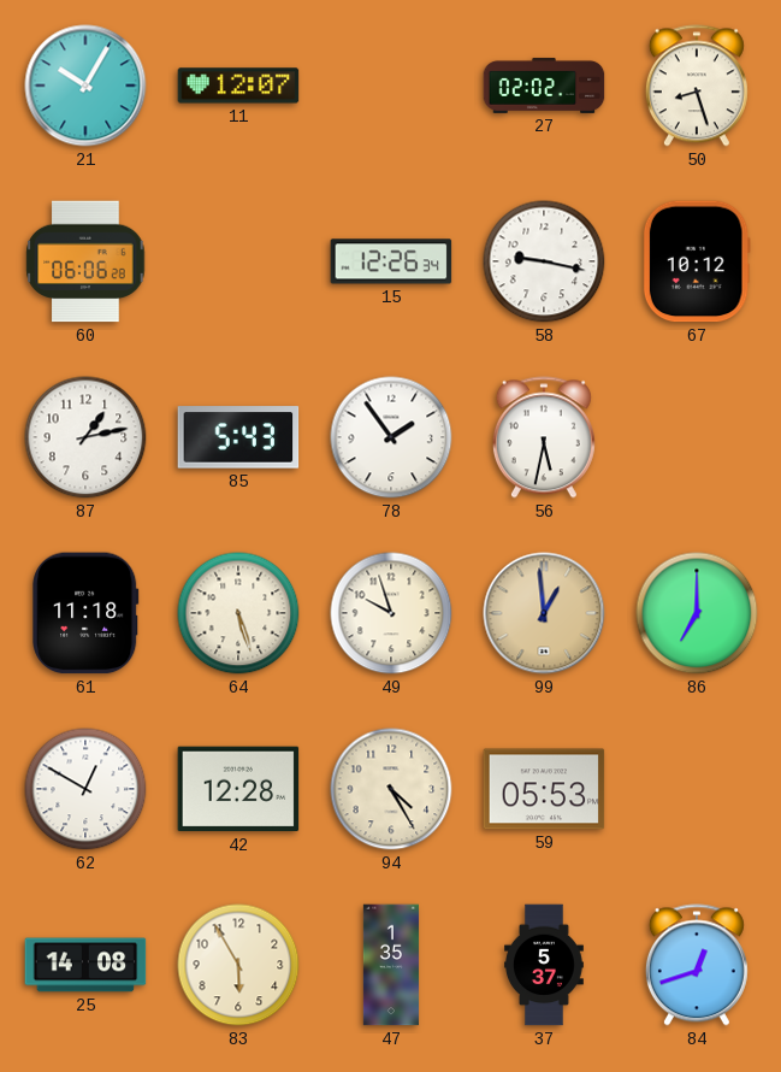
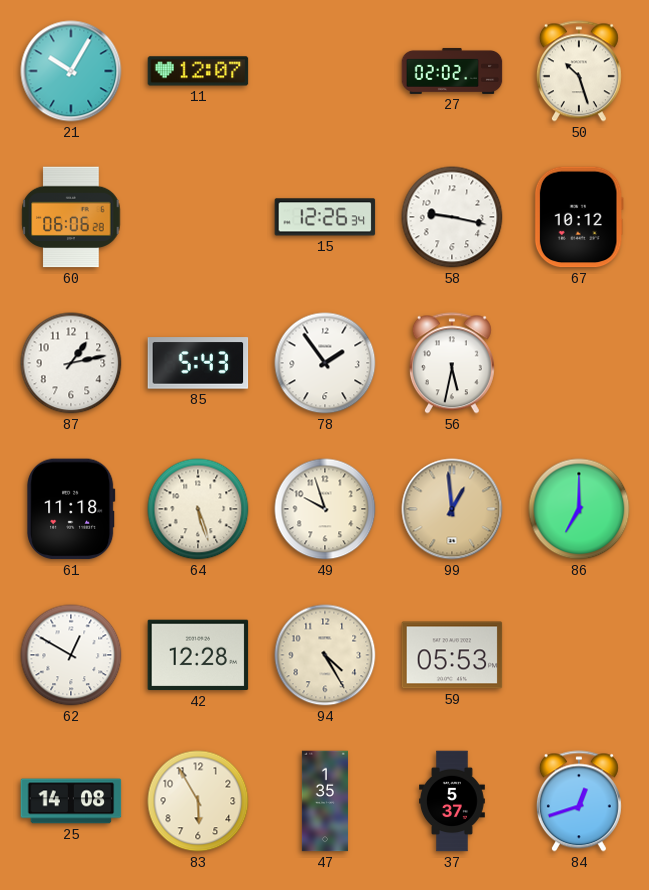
50: 8:27 -> 10:27 (579, 71)
